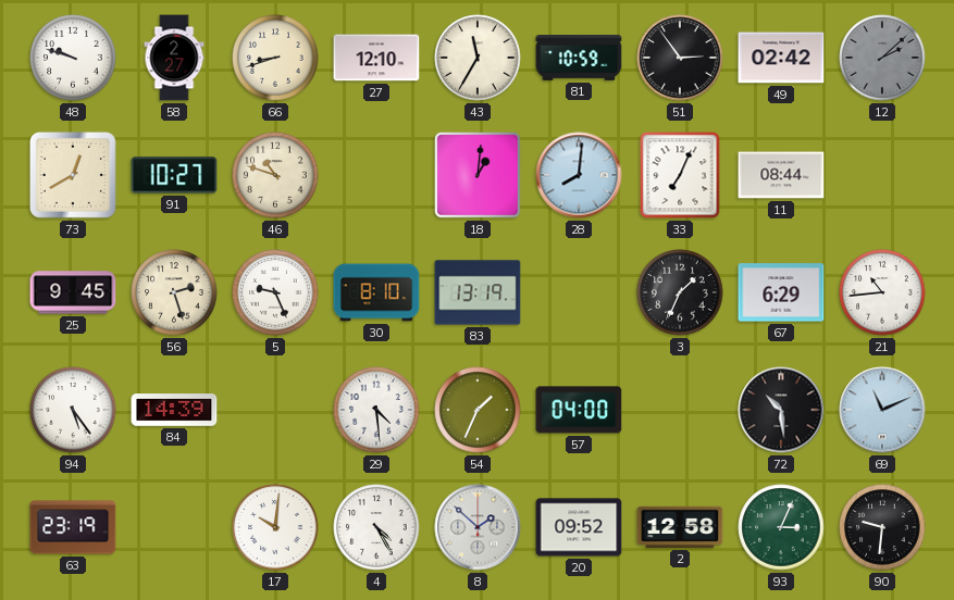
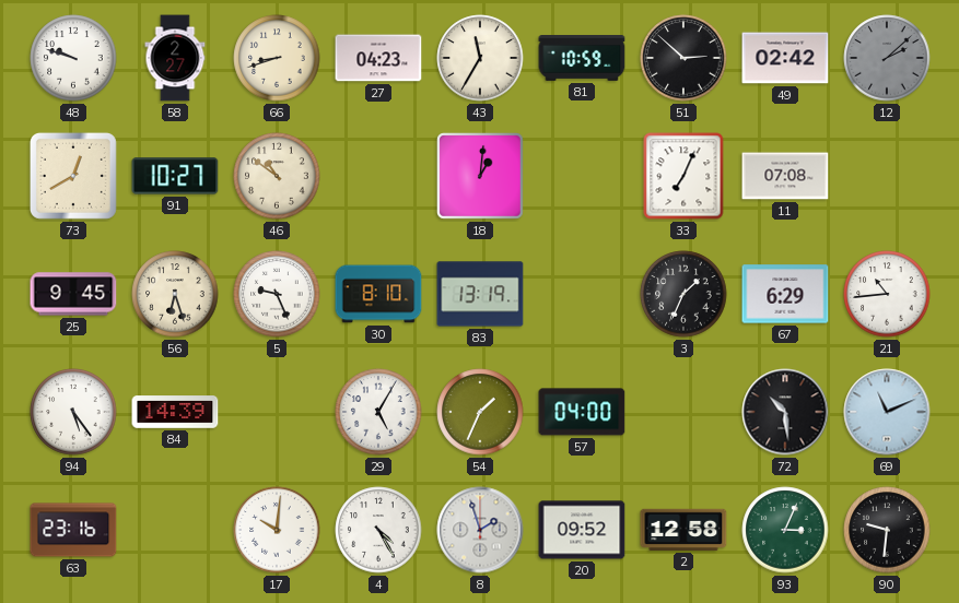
27: 12:10 -> 04:23 (378, 58)
51: 2:54 -> 2:52 (683, 58)
46: 10:48 -> 10:51 (277, 176)
28: 8:01 -> none (579, 175)
11: 08:44 -> 07:08 (785, 176)
56: 2:27 -> 6:27 (175, 294)
29: 4:29 -> 5:05 (378, 412)
63: 23:19 -> 23:16 (73, 530)
8: 1:52 -> 1:57 (480, 530)
